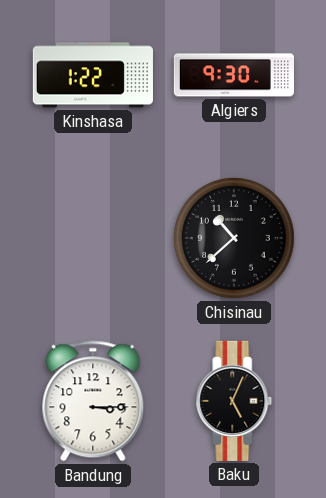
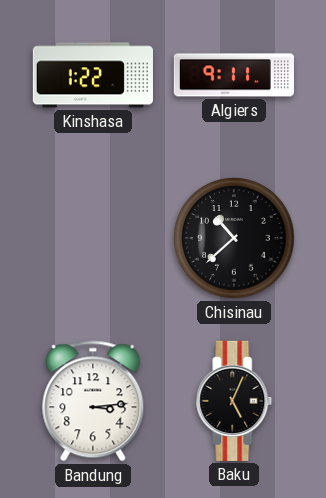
Algiers: 9:30 -> 9:11 (233, 75)
Bandung: 3:15 -> 3:14 (93, 401)
